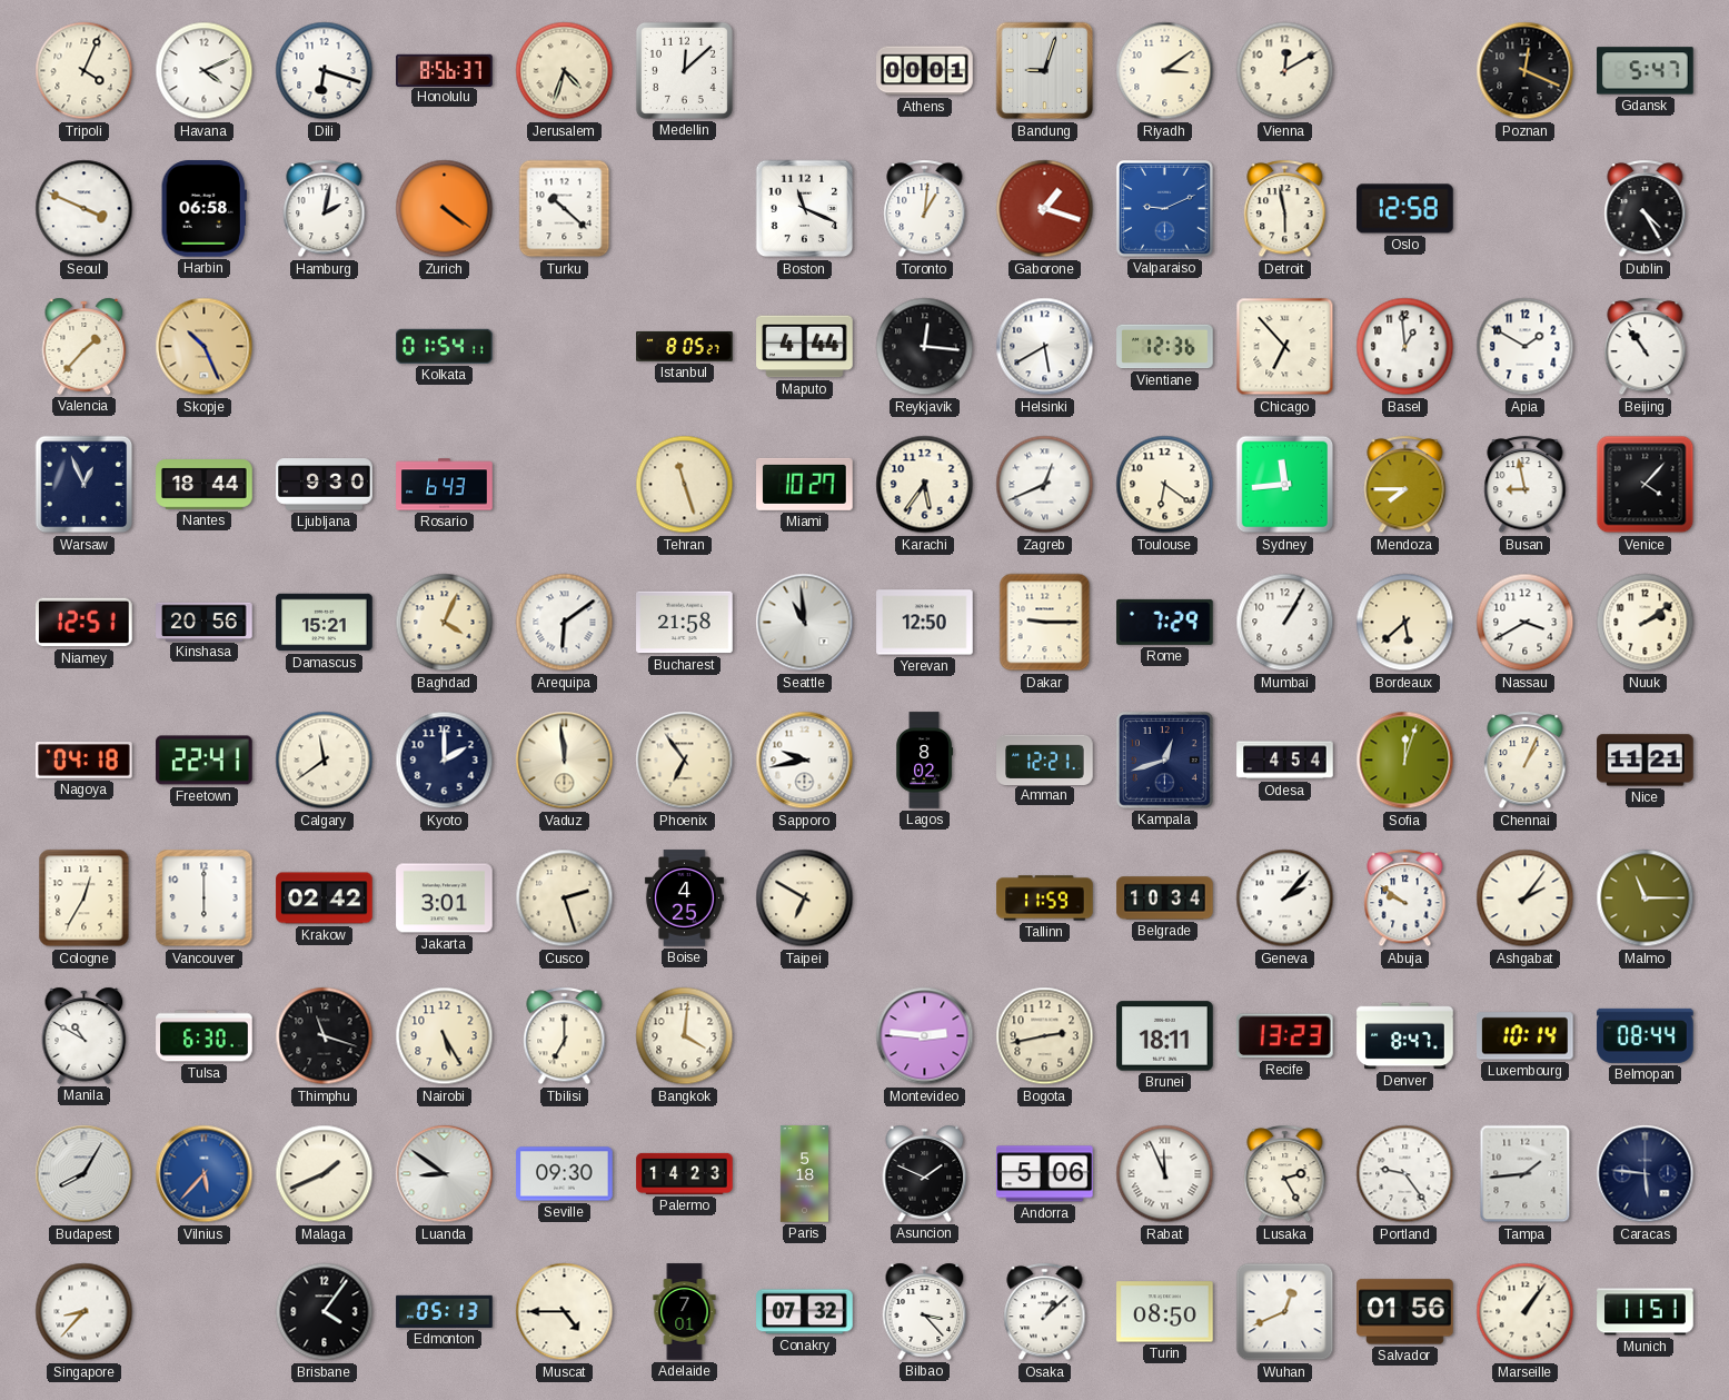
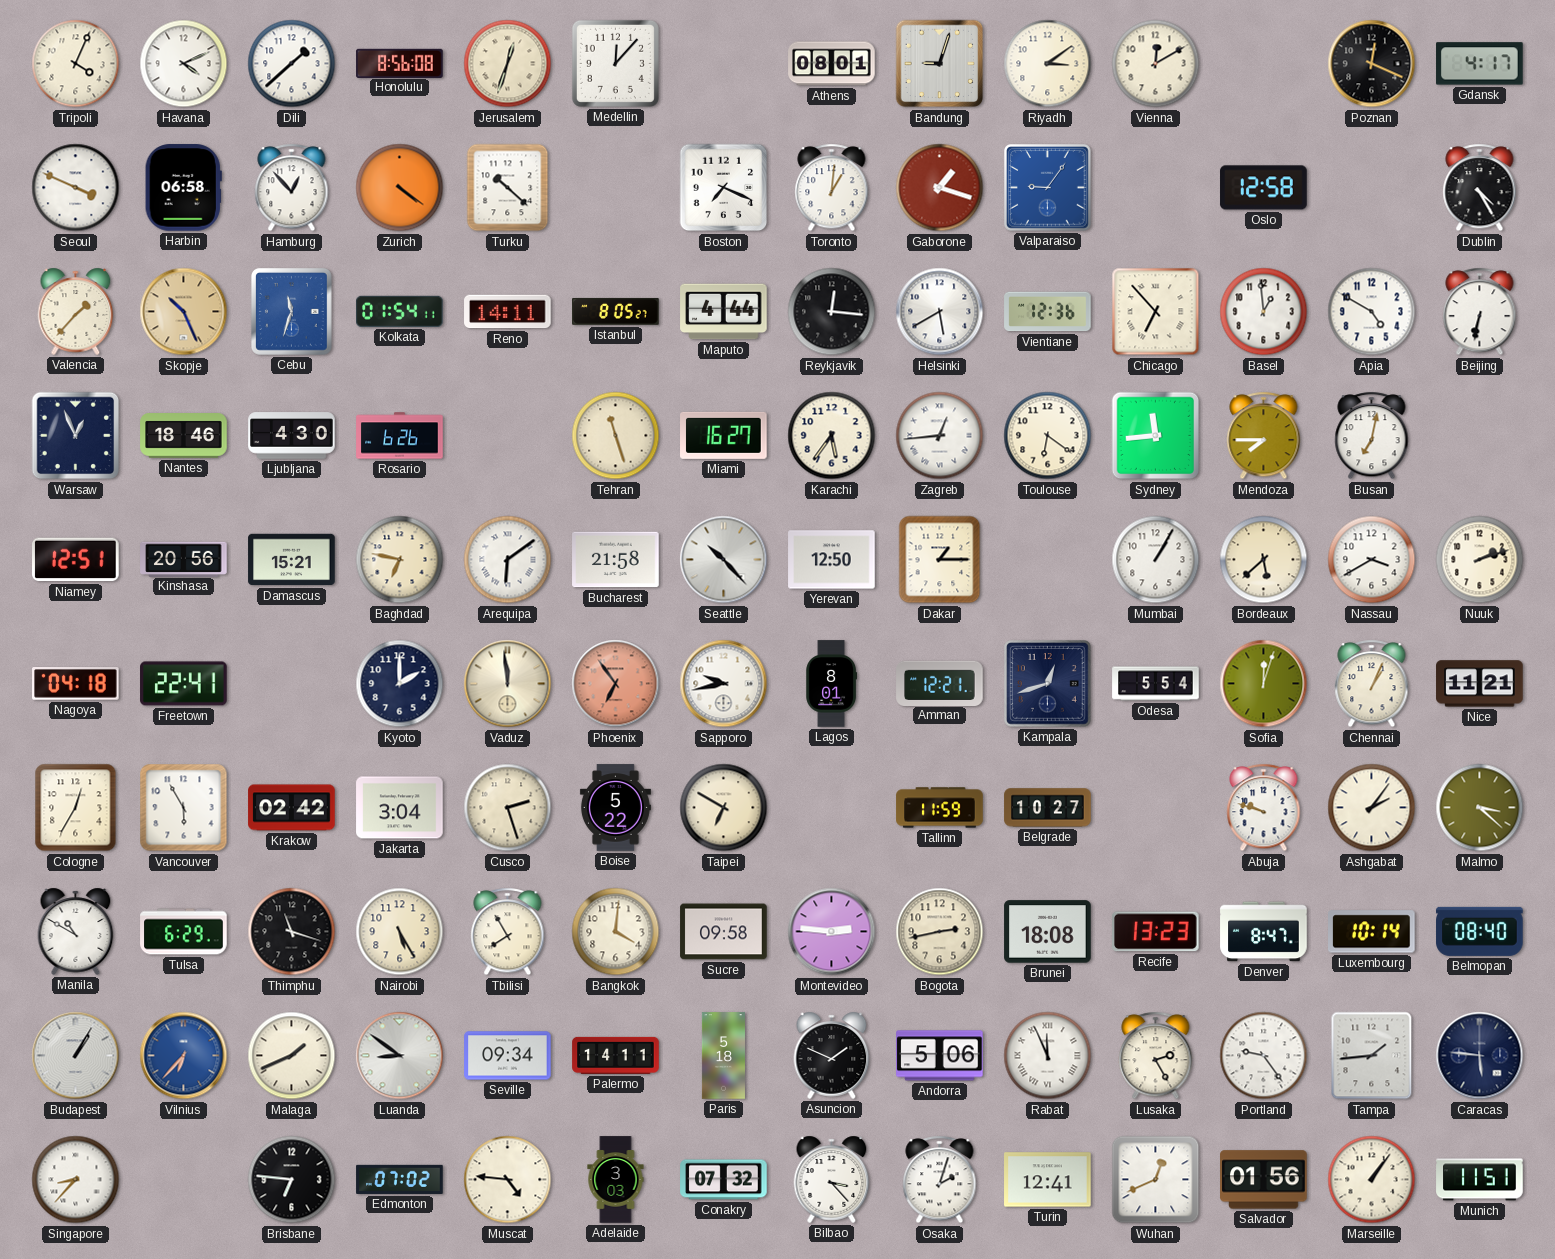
Dili: 6:18 -> 1:38 (292, 64)
Honolulu: 8:56:37 -> 8:56:08 (400, 63)
Jerusalem: 4:33 -> 12:33 (508, 64)
Medellin: 12:08 -> 12:07 (615, 63)
Athens: 00:01 -> 08:01 (832, 64)
Gdansk: 5:47 -> 4:17 (1480, 64)
Hamburg: 2:02 -> 12:53 (292, 188)
Boston: 11:19 -> 7:19 (724, 188)
Valparaiso: 9:11 -> 9:06 (1048, 188)
Detroit: 5:58 -> none (1285, 209)
Cebu: none -> 11:33 (291, 311)
Reno: none -> 14:11 (508, 312)
Apia: 1:50 -> 4:50 (1372, 312)
Beijing: 10:54 -> 6:32 (1480, 312)
Nantes: 18:44 -> 18:46 (184, 436)
Ljubljana: 9:30 -> 4:30 (292, 436)
Rosario: 6:43 -> 6:26 (400, 436)
Miami: 10:27 -> 16:27 (724, 435)
Zagreb: 12:41 -> 12:44 (940, 436)
Busan: 8:58 -> 7:02 (1372, 436)
Venice: 4:07 -> none (1646, 485)
Baghdad: 4:04 -> 6:47 (400, 560)
Seattle: 10:59 -> 10:23 (724, 560)
Dakar: 9:15 -> 1:15 (940, 560)
Rome: 7:29 -> none (1165, 622)
Nuuk: 2:09 -> 2:12 (1480, 560)
Calgary: 11:39 -> none (325, 761)
Phoenix dial: cream -> salmon (616, 684)
Lagos: 8:02 -> 8:01 (832, 684)
Odesa: 4:54 -> 5:54 (1156, 684)
Vancouver: 6:00 -> 5:55 (184, 808)
Jakarta: 3:01 -> 3:04 (400, 808)
Boise: 4:25 -> 5:22 (615, 808)
Belgrade: 10:34 -> 10:27 (1048, 808)
Geneva: 2:07 -> none (1285, 898)
Abuja: 9:51 -> 9:48 (1264, 808)
Malmo: 11:15 -> 3:22 (1480, 808)
Tulsa: 6:30 -> 6:29 (184, 932)
Tbilisi: 7:00 -> 7:55 (508, 932)
Sucre: none -> 09:58 (724, 932)
Brunei: 18:11 -> 18:08 (1048, 932)
Belmopan: 08:44 -> 08:40 (1480, 931)
Budapest: 8:05 -> 1:05 (76, 1056)
Vilnius: 5:37 -> 6:37 (184, 1056)
Seville: 09:30 -> 09:34 (508, 1056)
Palermo: 14:23 -> 14:11 (616, 1055)
Brisbane: 4:06 -> 6:46 (292, 1180)
Edmonton: 05:13 -> 07:02 (400, 1179)
Muscat: 4:45 -> 4:46 (508, 1180)
Adelaide: 7:01 -> 3:03 (616, 1180)
Osaka: 1:08 -> 2:03 (940, 1180)
Turin: 08:50 -> 12:41 (1048, 1180)
